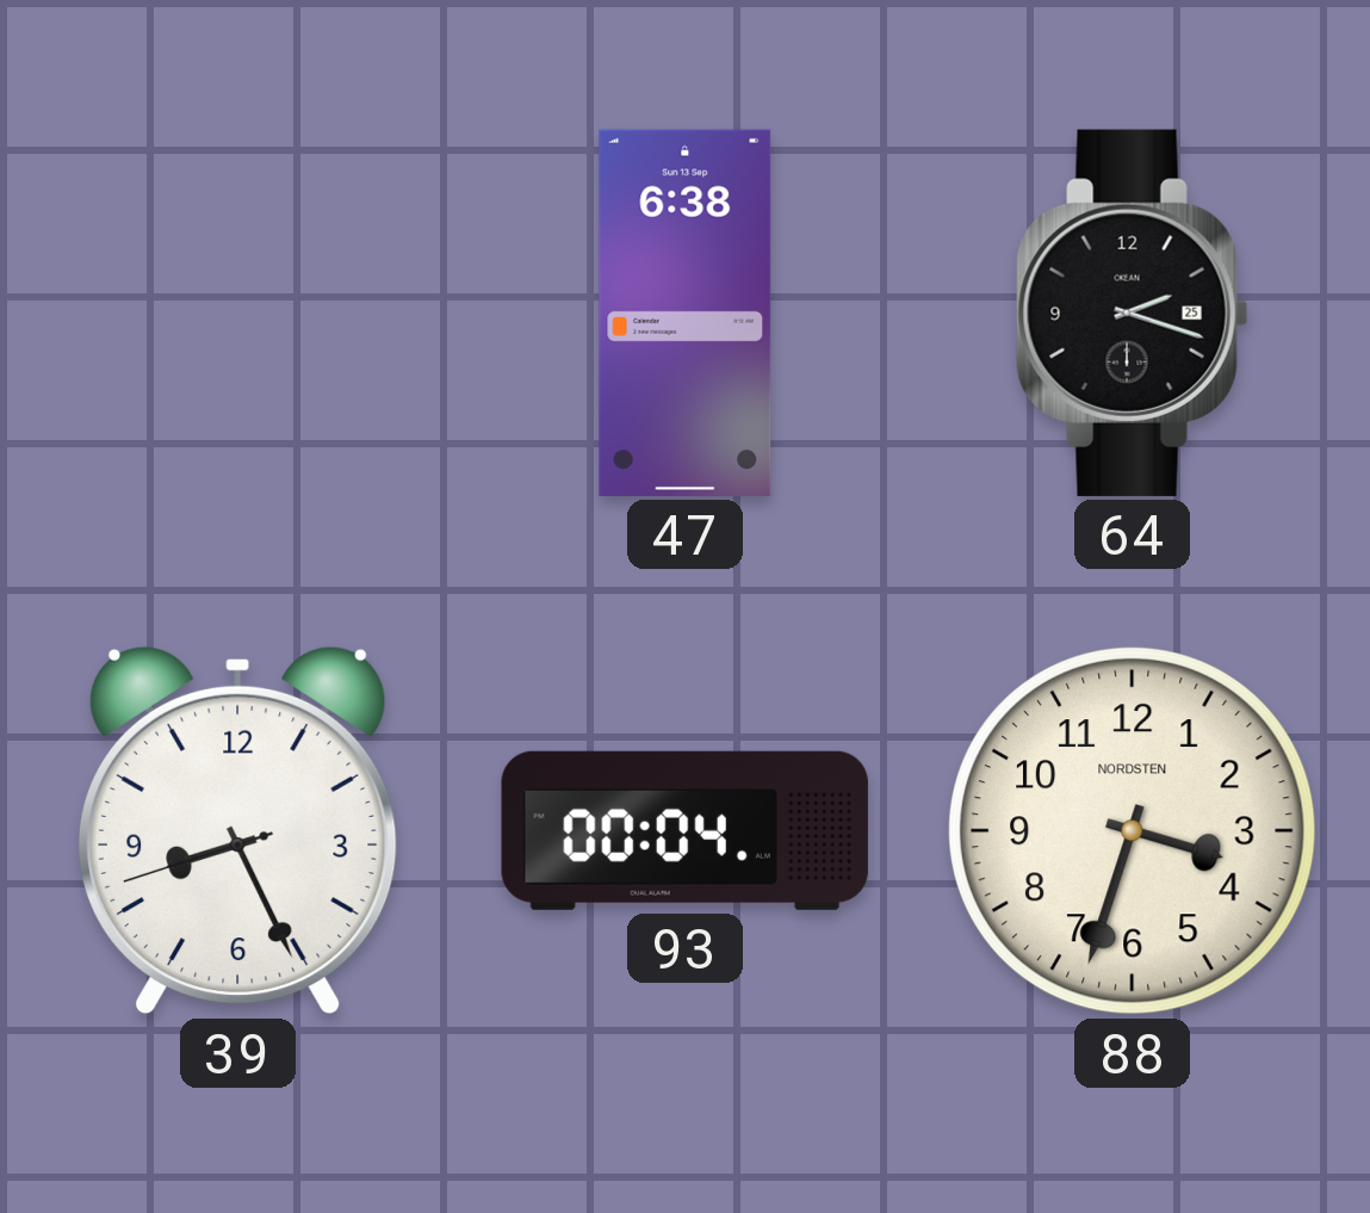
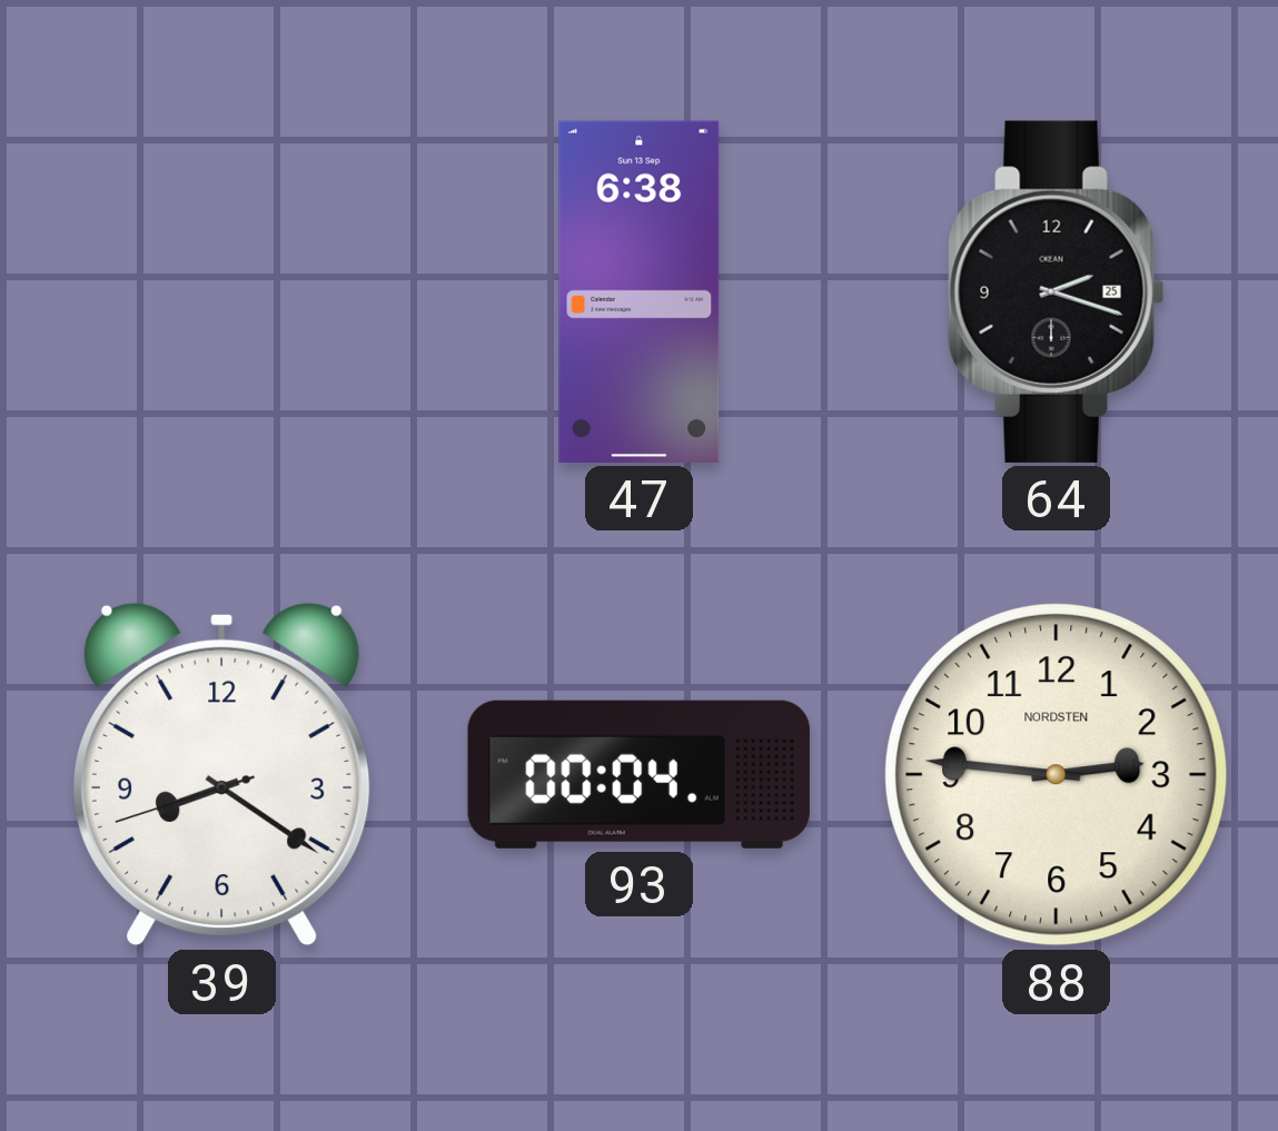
39: 8:25 -> 8:20 (221, 774)
88: 3:33 -> 2:46 (1056, 774)
